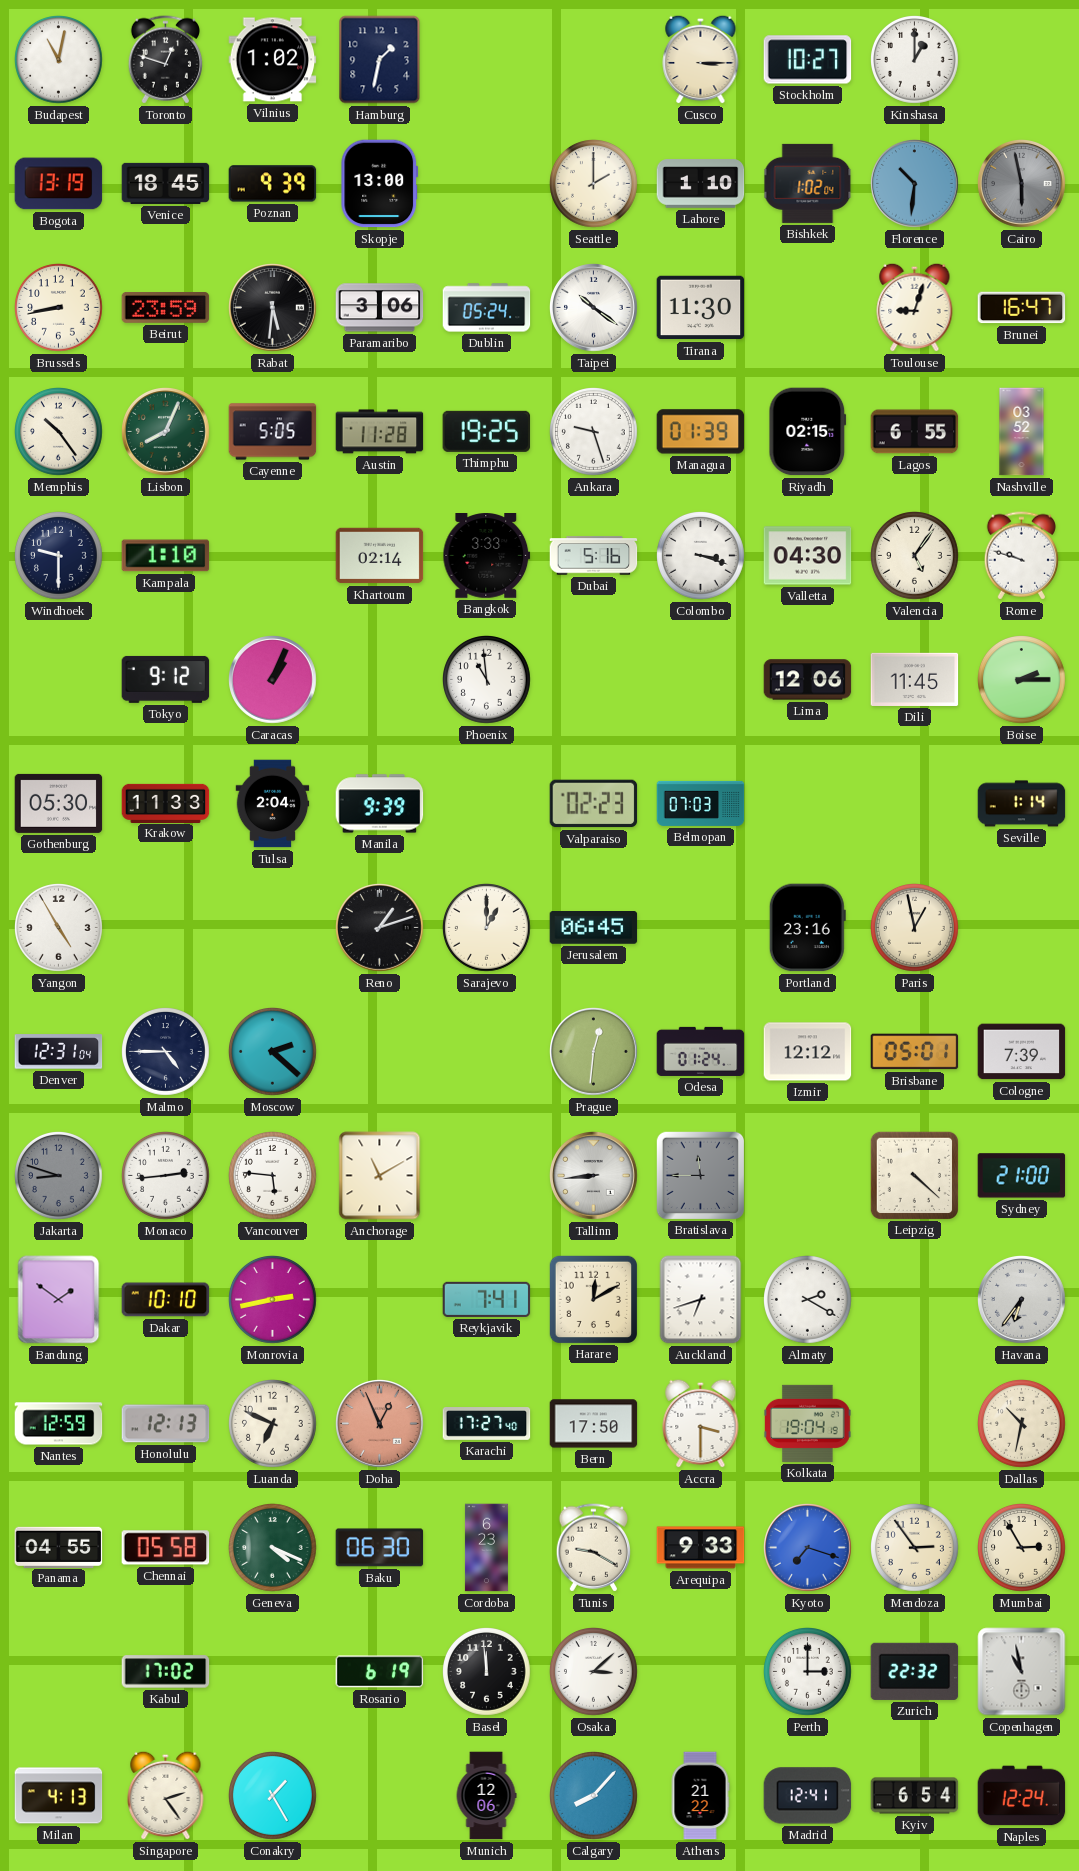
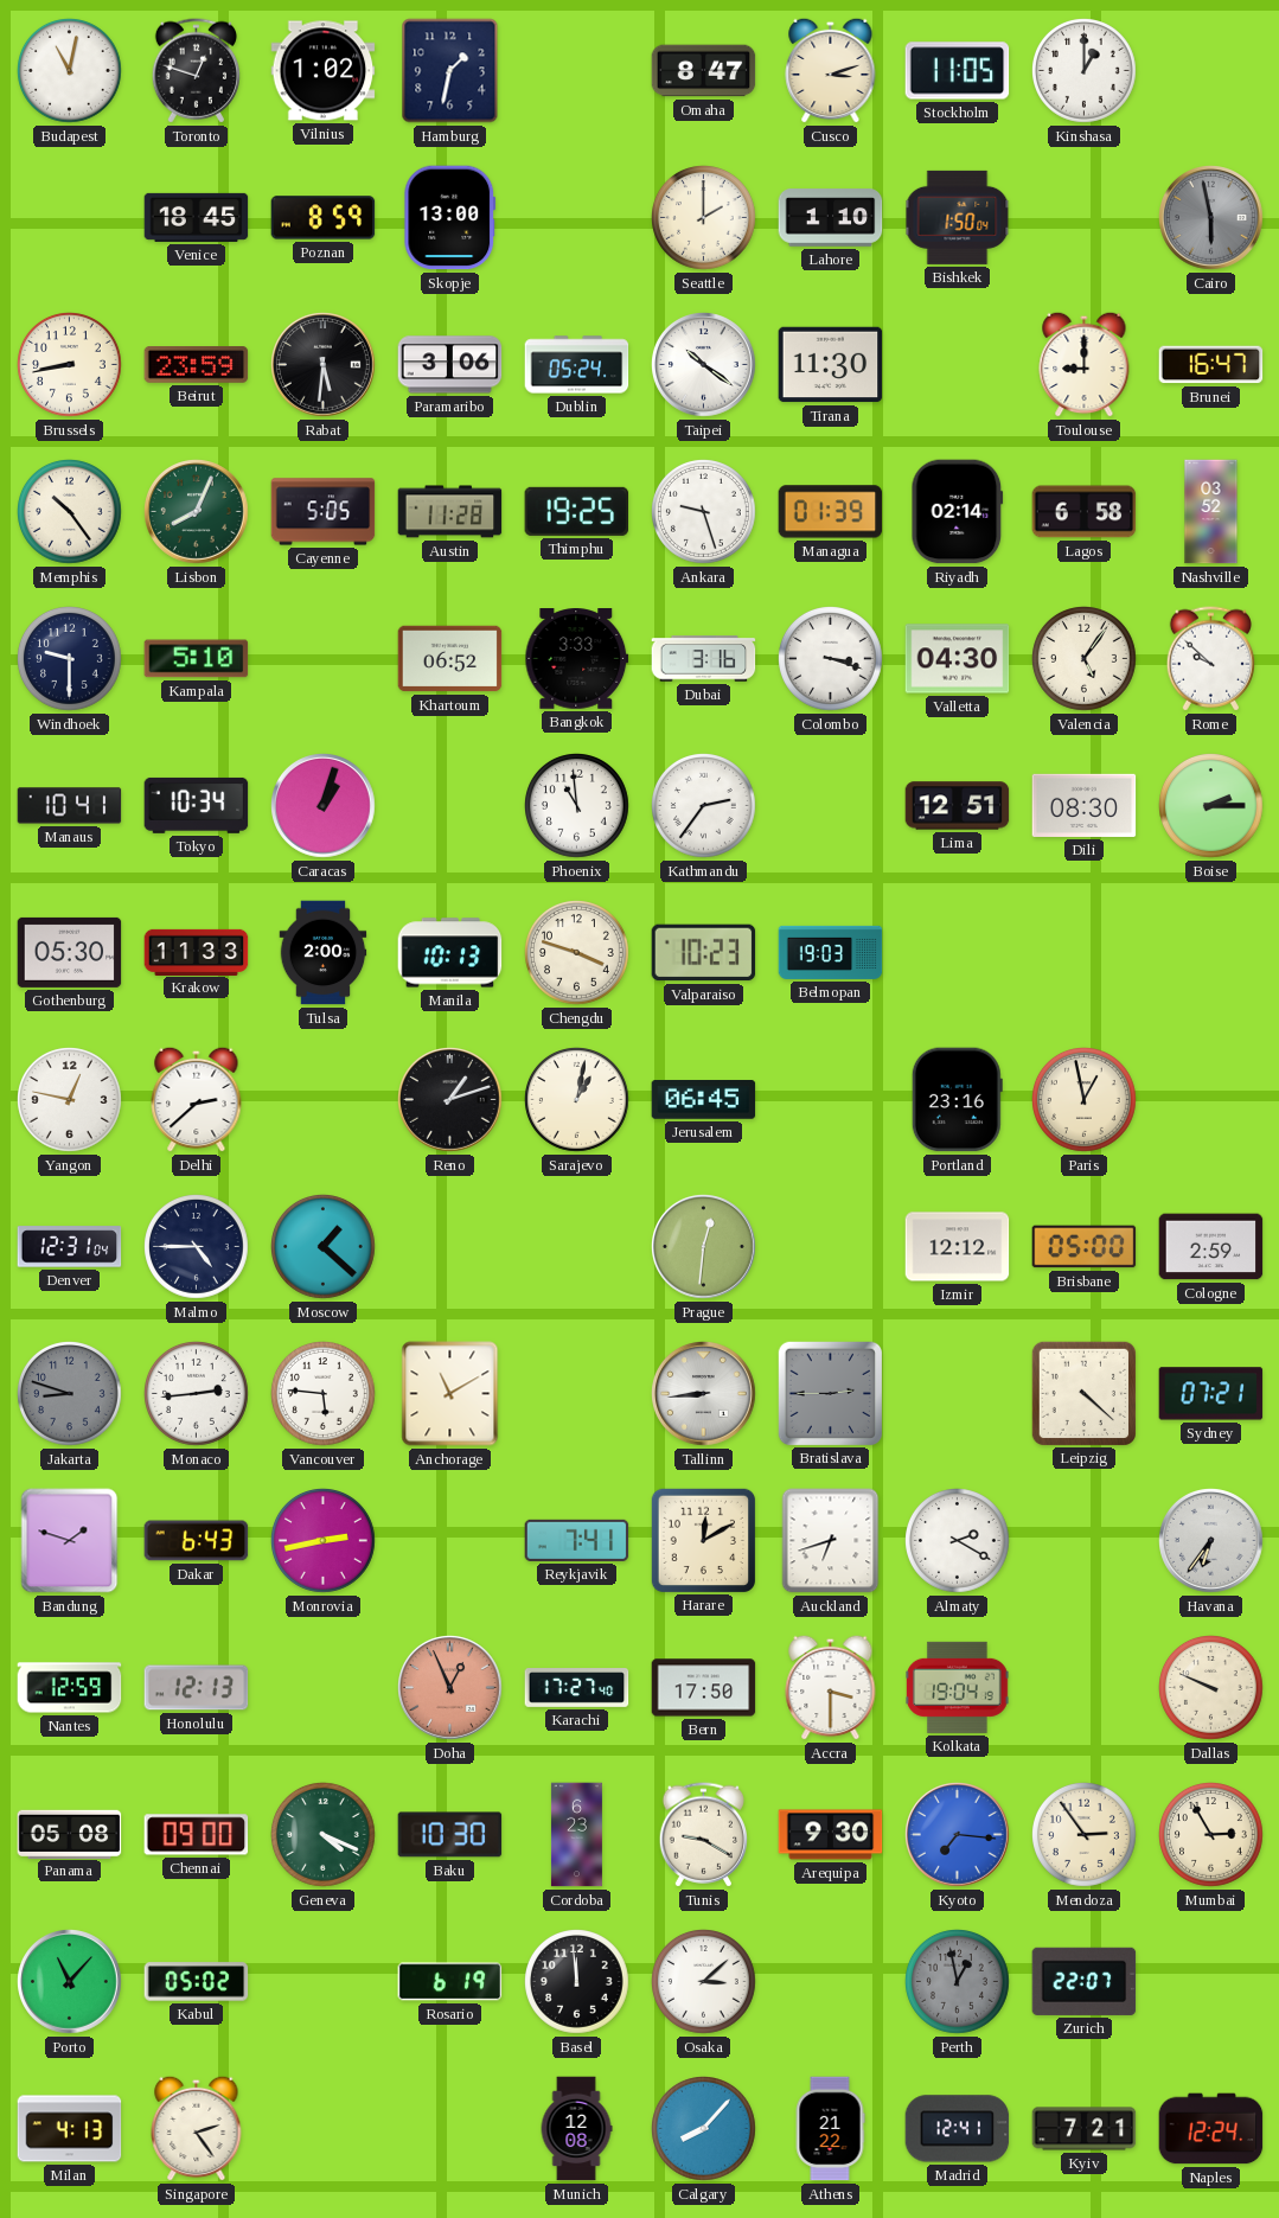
Omaha: none -> 8:47 (704, 71)
Cusco: 3:15 -> 3:12 (831, 70)
Stockholm: 10:27 -> 11:05 (958, 71)
Bogota: 13:19 -> none (59, 184)
Poznan: 9:39 -> 8:59 (324, 218)
Bishkek: 1:02 -> 1:50 (958, 217)
Florence: 10:31 -> none (915, 184)
Toulouse: 9:03 -> 9:00 (1085, 364)
Riyadh: 02:15 -> 02:14 (958, 512)
Lagos: 6:55 -> 6:58 (1085, 512)
Kampala: 1:10 -> 5:10 (197, 659)
Khartoum: 02:14 -> 06:52 (450, 659)
Dubai: 5:16 -> 3:16 (704, 659)
Rome: 9:48 -> 9:52 (1210, 659)
Manaus: none -> 10:41 (70, 806)
Tokyo: 9:12 -> 10:34 (197, 805)
Caracas: 1:04 -> 1:03 (324, 806)
Kathmandu: none -> 2:36 (704, 806)
Lima: 12:06 -> 12:51 (958, 806)
Dili: 11:45 -> 08:30 (1085, 805)
Tulsa: 2:04 -> 2:00 (324, 953)
Manila: 9:39 -> 10:13 (450, 953)
Chengdu: none -> 3:48 (577, 953)
Valparaiso: 02:23 -> 10:23 (704, 953)
Belmopan: 07:03 -> 19:03 (831, 952)
Seville: 1:14 -> none (1022, 804)
Yangon: 4:55 -> 12:47 (70, 1100)
Delhi: none -> 2:38 (197, 1099)
Sarajevo: 1:00 -> 1:02 (577, 1100)
Moscow: 2:22 -> 1:22 (324, 1247)
Odesa: 01:24 -> none (701, 1051)
Brisbane: 05:01 -> 05:00 (1085, 1247)
Cologne: 7:39 -> 2:59 (1211, 1247)
Bratislava: 11:45 -> 2:45 (830, 1393)
Sydney: 21:00 -> 07:21 (1211, 1394)
Bandung: 1:51 -> 1:48 (70, 1541)
Dakar: 10:10 -> 6:43 (197, 1541)
Luanda: 6:49 -> none (273, 1424)
Dallas: 10:32 -> 9:49 (1211, 1688)
Panama: 04:55 -> 05:08 (70, 1834)
Chennai: 05:58 -> 09:00 (197, 1835)
Baku: 06:30 -> 10:30 (450, 1835)
Arequipa: 9:33 -> 9:30 (831, 1835)
Kyoto: 7:18 -> 7:16 (958, 1835)
Porto: none -> 11:07 (70, 1982)
Kabul: 17:02 -> 05:02 (197, 1982)
Perth: 3:00 -> 12:58 (958, 1982)
Perth dial: white -> grey (958, 1982)
Zurich: 22:32 -> 22:07 (1085, 1981)
Copenhagen: 10:58 -> none (1022, 1672)
Conakry: 1:25 -> none (273, 1796)
Munich: 12:06 -> 12:08 (576, 2129)
Kyiv: 6:54 -> 7:21 (1085, 2129)
